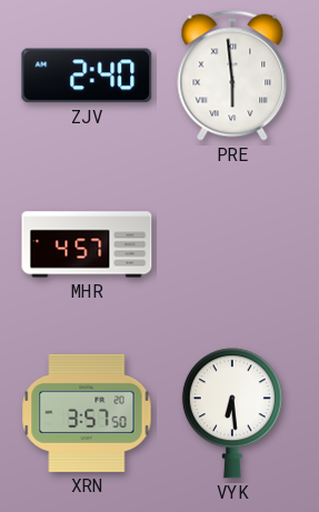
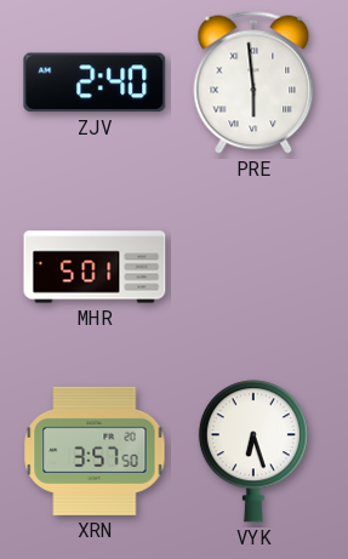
MHR: 4:57 -> 5:01 (95, 267)
VYK: 6:29 -> 6:27 (253, 451)
